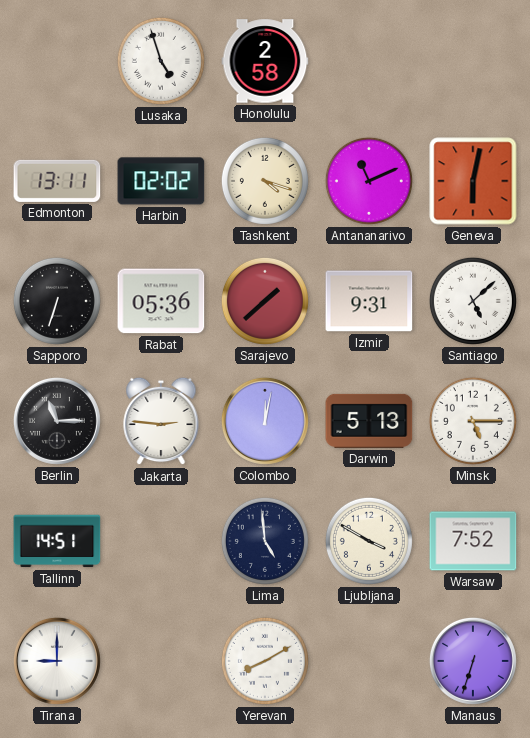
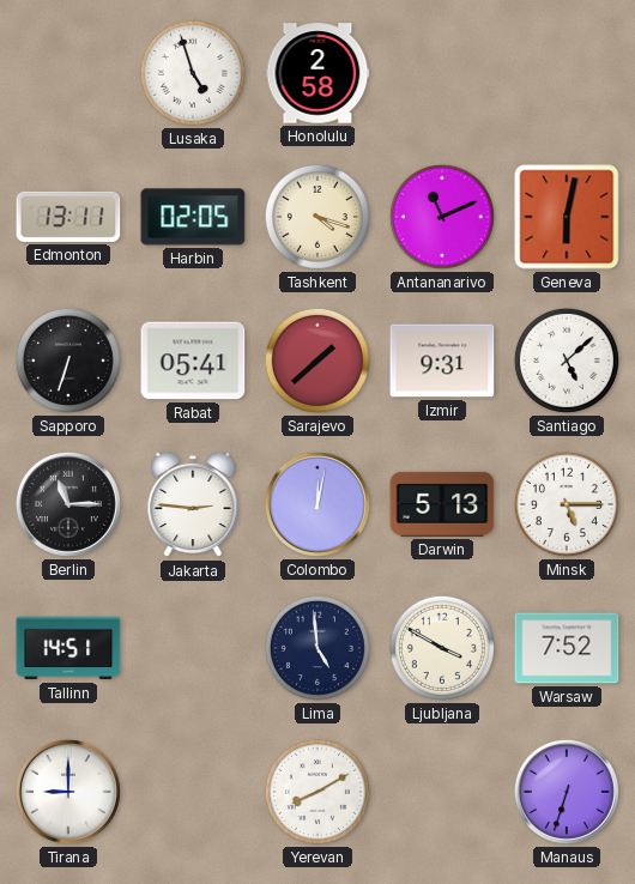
Harbin: 02:02 -> 02:05 (193, 217)
Rabat: 05:36 -> 05:41 (193, 361)
